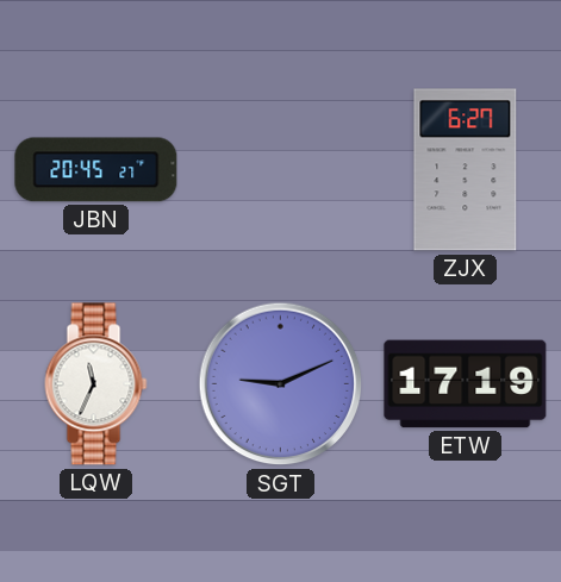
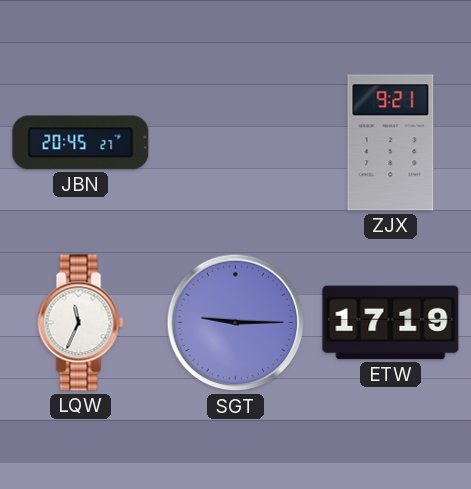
ZJX: 6:27 -> 9:21 (391, 143)
SGT: 9:11 -> 9:15 (236, 323)
